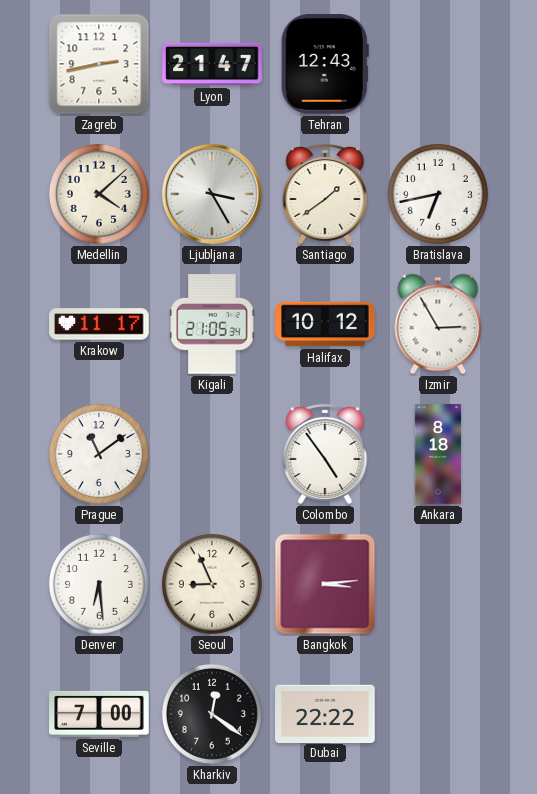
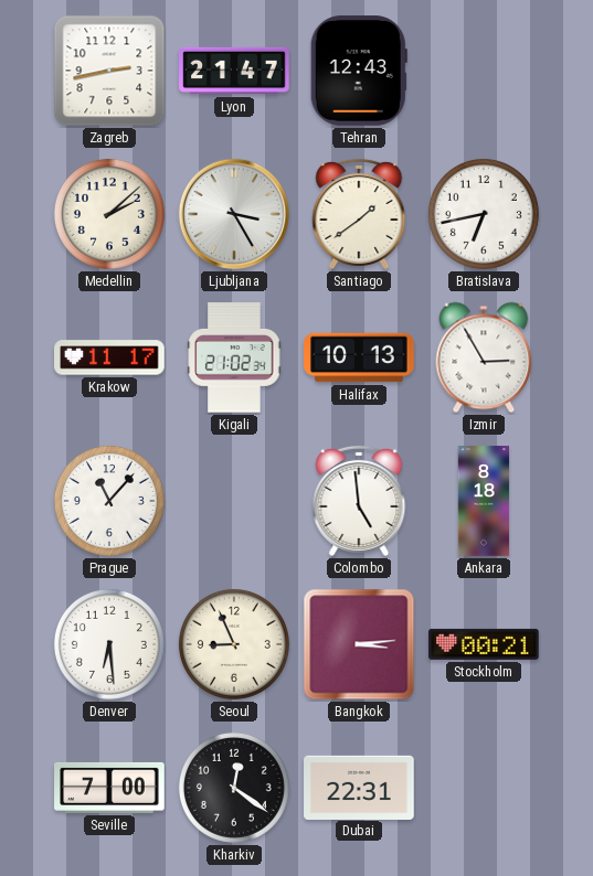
Medellin: 4:08 -> 2:08 (109, 214)
Kigali: 21:05 -> 21:02 (234, 357)
Halifax: 10:12 -> 10:13 (359, 357)
Prague: 11:09 -> 11:07 (109, 501)
Colombo: 4:54 -> 4:59 (359, 501)
Stockholm: none -> 00:21 (484, 644)
Dubai: 22:22 -> 22:31 (359, 787)
